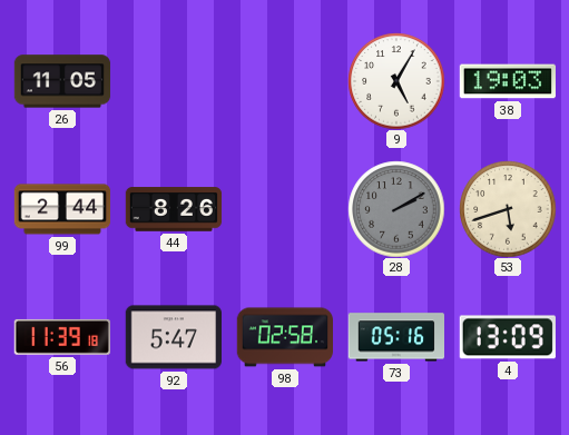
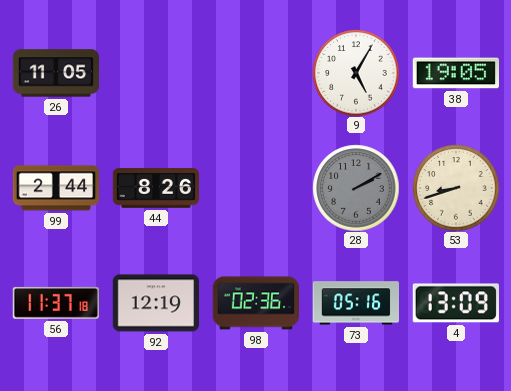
38: 19:03 -> 19:05 (455, 73)
53: 5:42 -> 8:42 (456, 188)
56: 11:39 -> 11:37 (56, 303)
92: 5:47 -> 12:19 (155, 303)
98: 02:58 -> 02:36 (255, 303)
